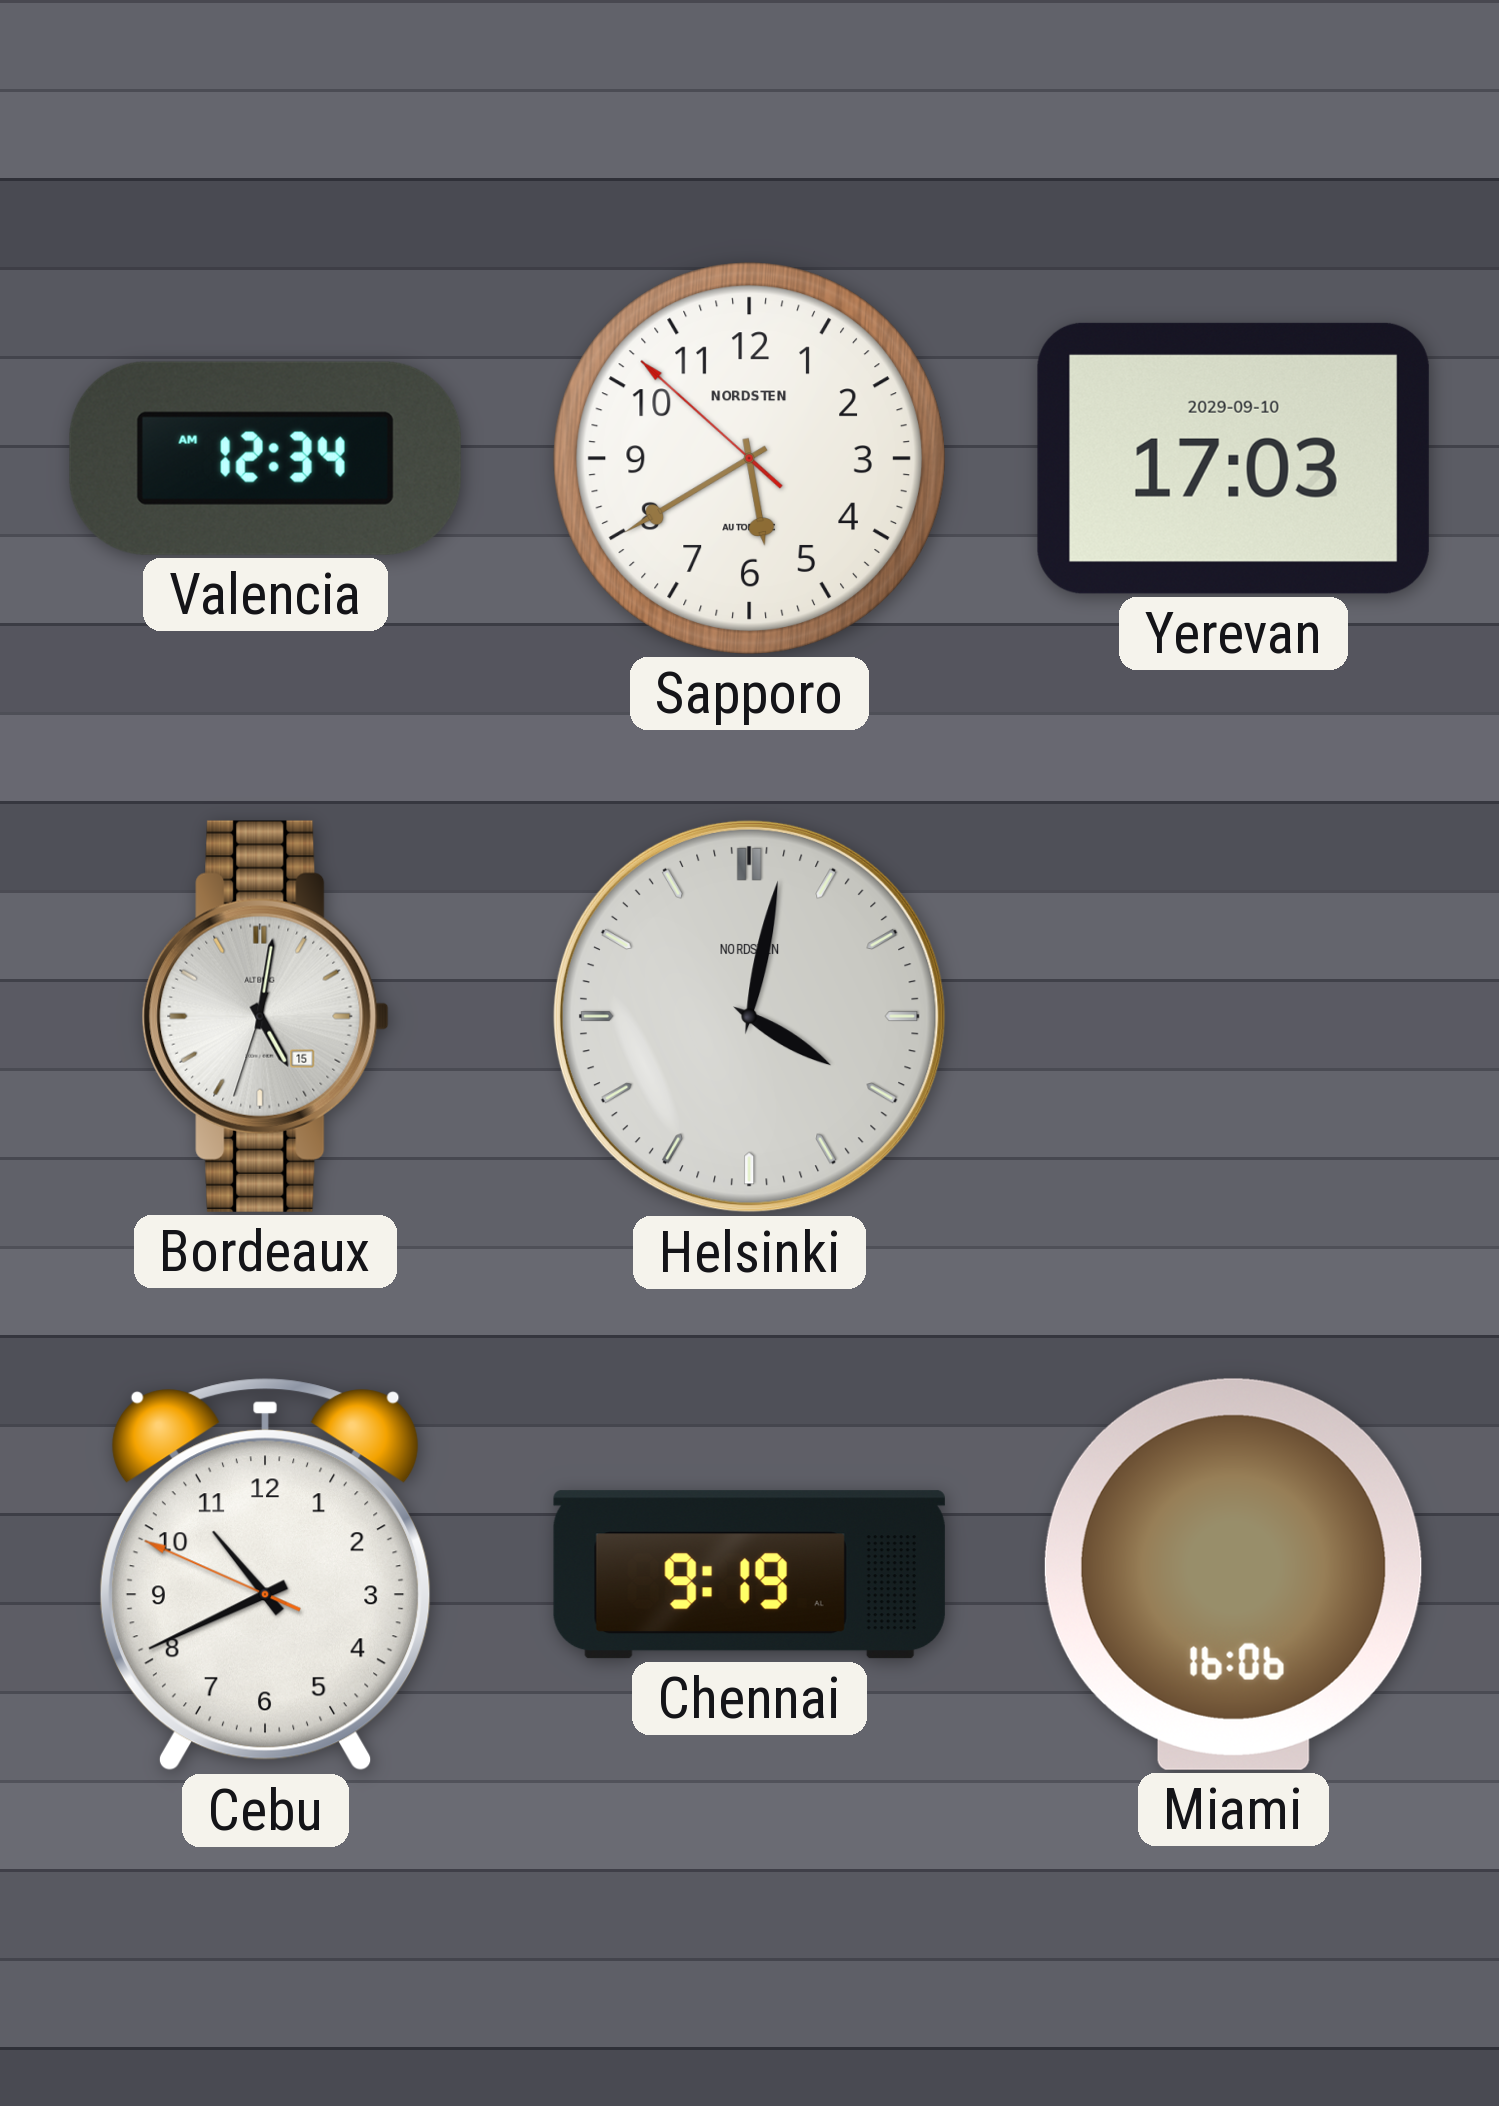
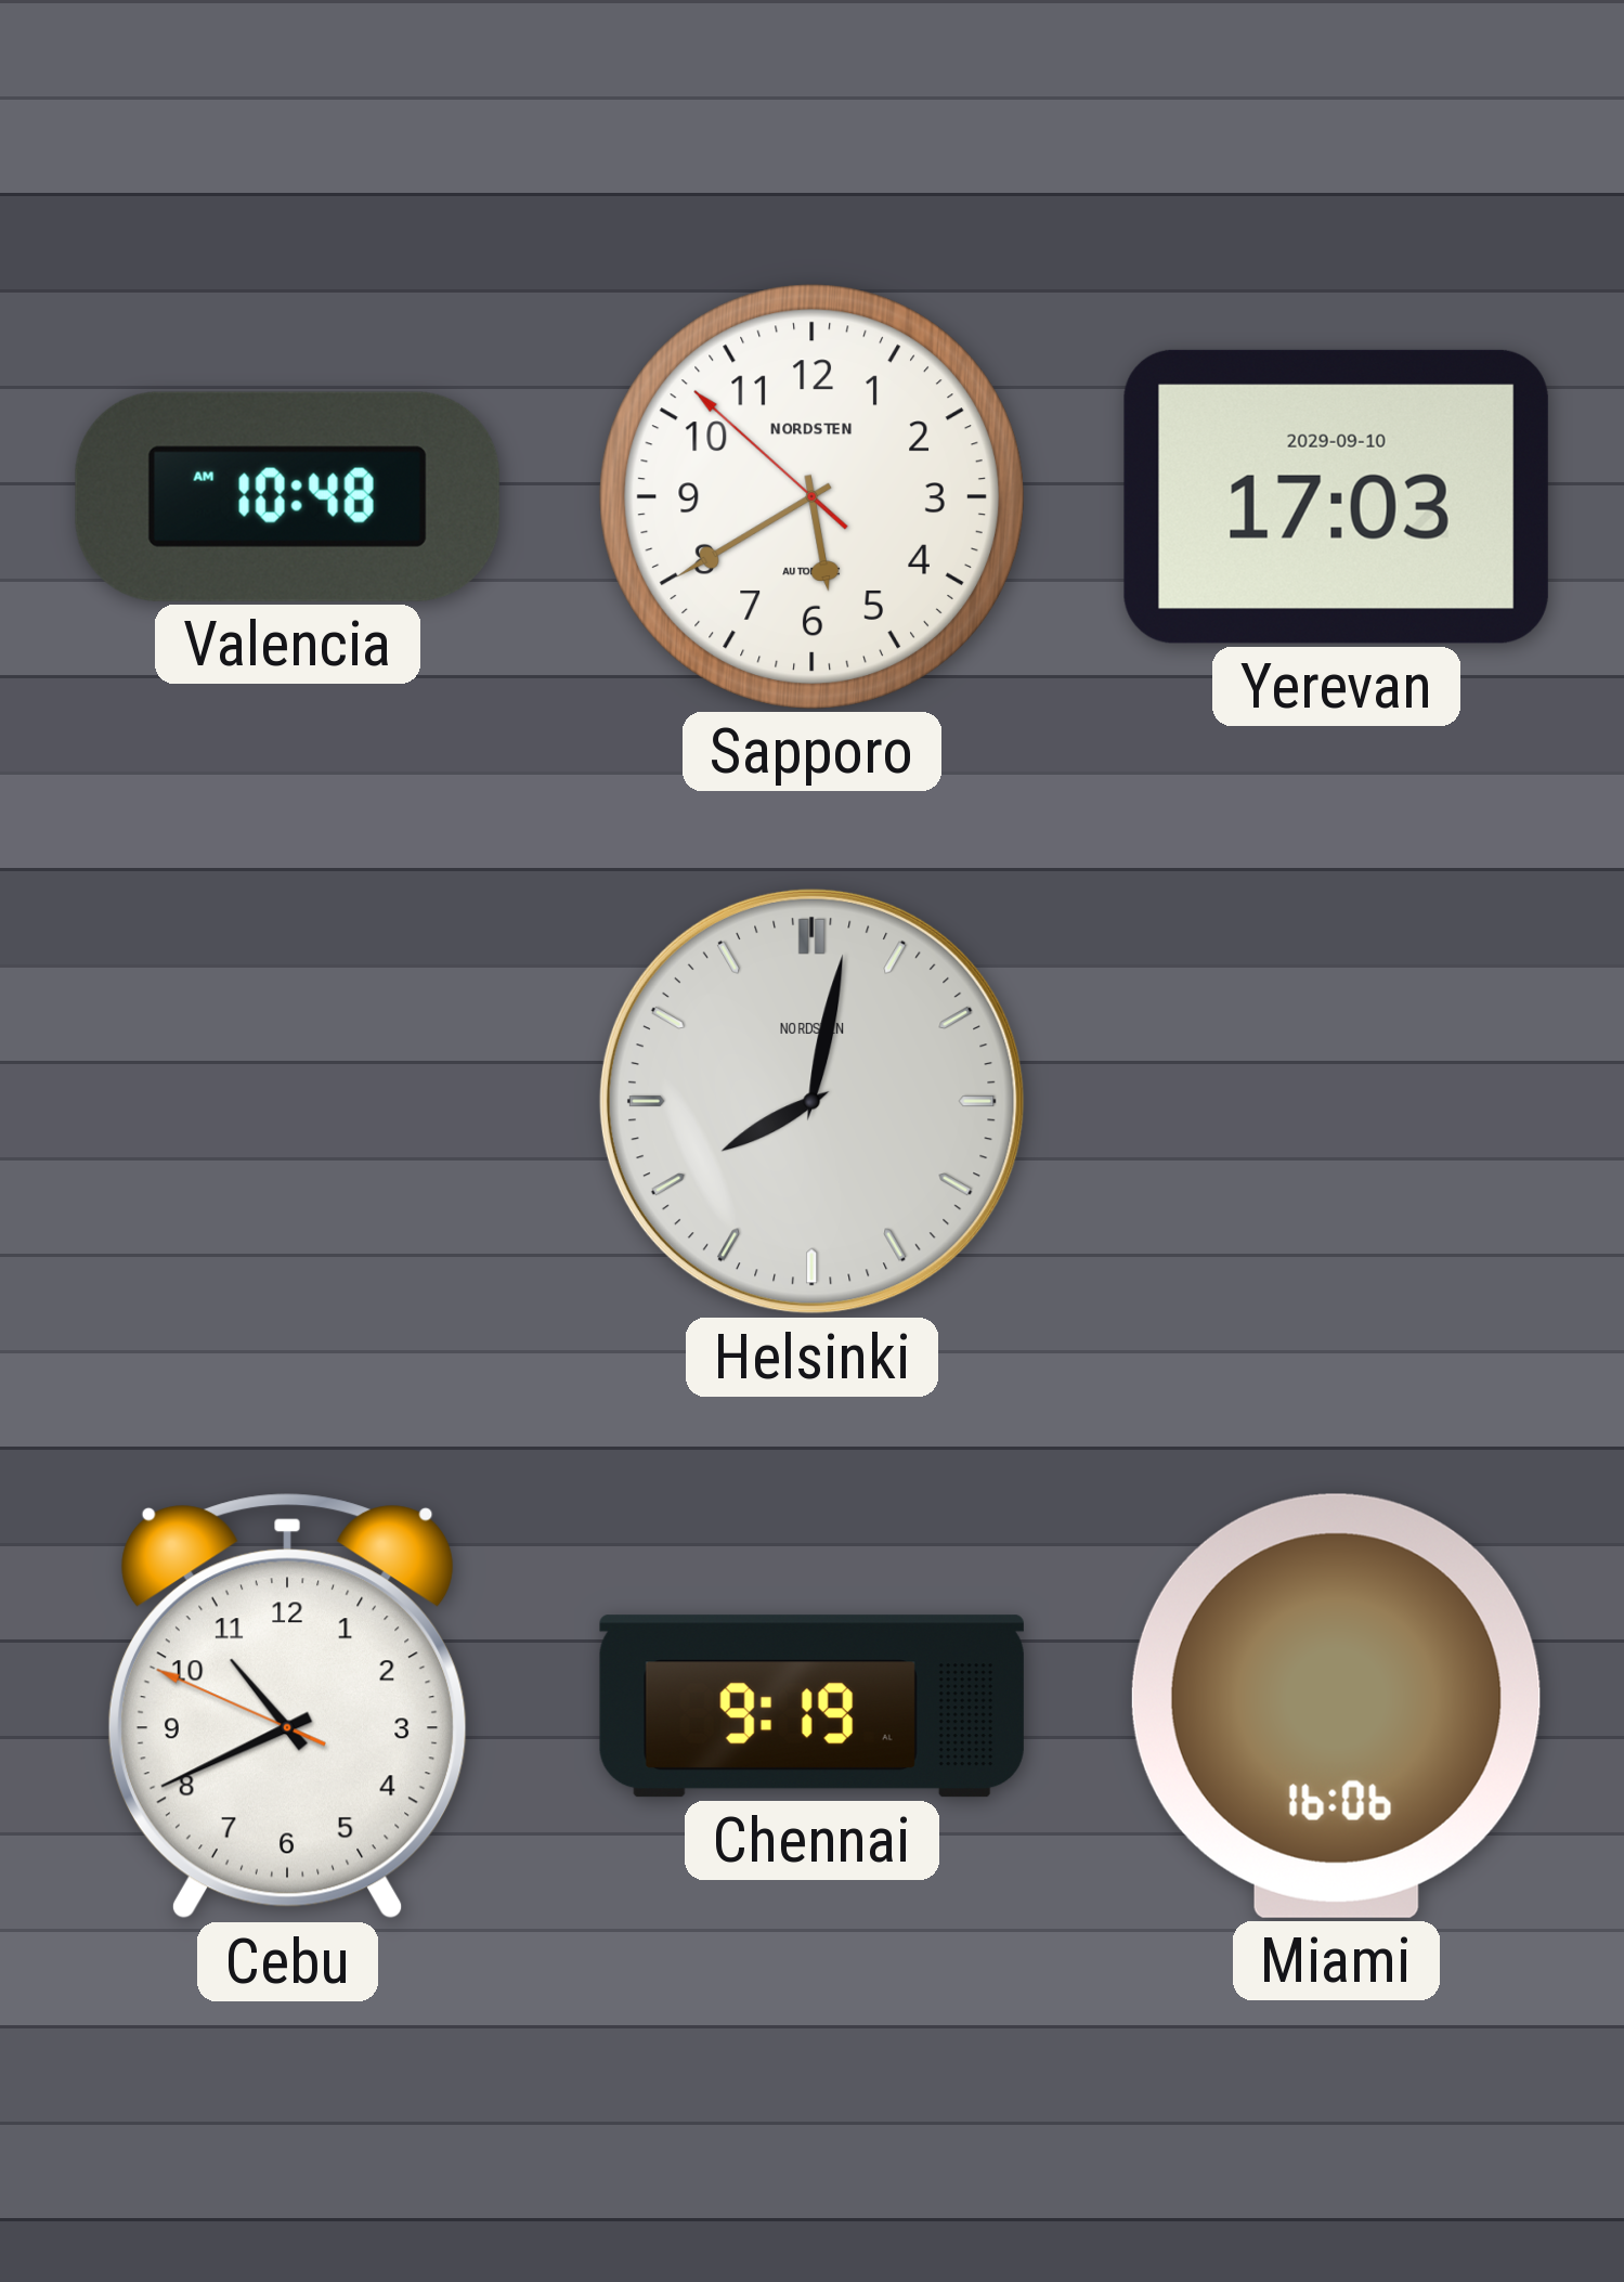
Valencia: 12:34 -> 10:48 (287, 496)
Bordeaux: 5:01 -> none (265, 1016)
Helsinki: 4:02 -> 8:02 (811, 1101)
